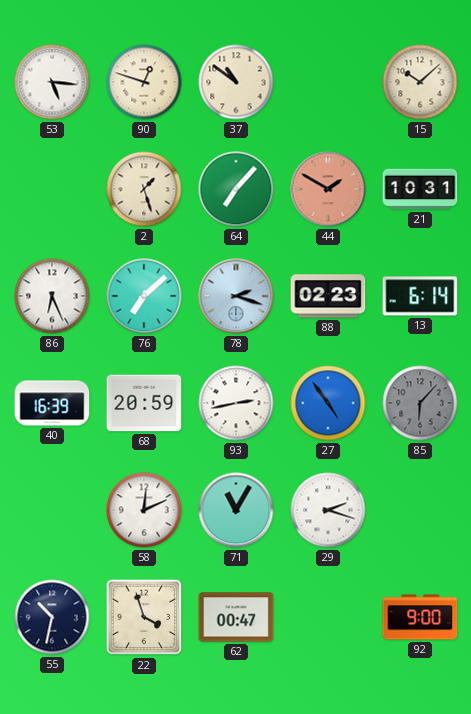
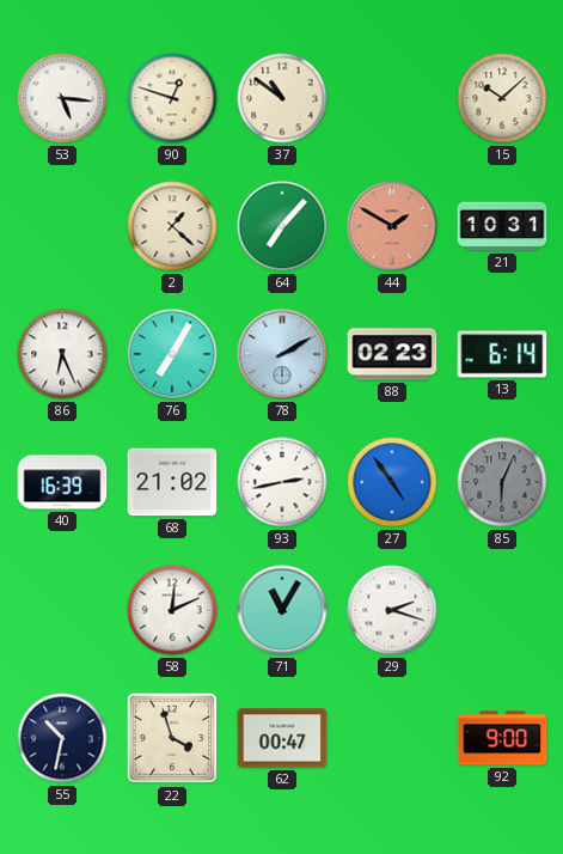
2: 1:27 -> 1:22 (172, 226)
76: 7:08 -> 7:05 (172, 354)
78: 2:18 -> 2:10 (282, 354)
68: 20:59 -> 21:02 (172, 482)
85: 6:07 -> 6:04 (502, 482)
